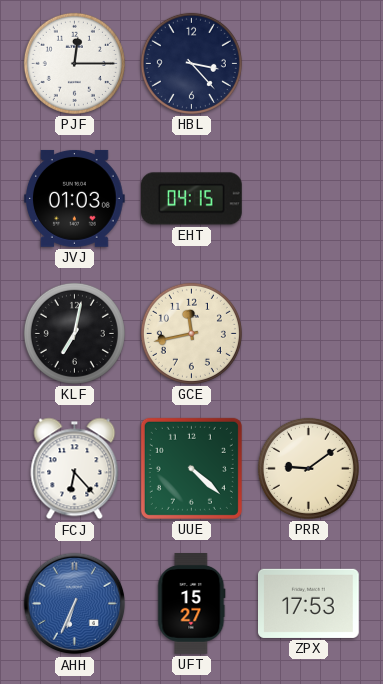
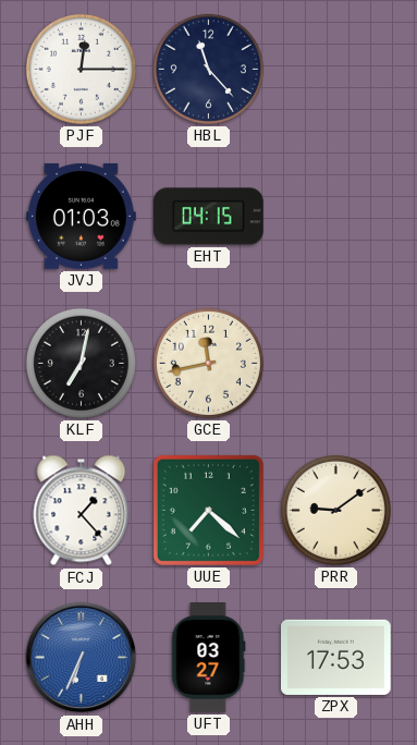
HBL: 3:23 -> 11:23 (208, 69)
FCJ: 6:23 -> 1:23 (82, 511)
UUE: 4:22 -> 7:22 (208, 510)
UFT: 15:27 -> 03:27 (209, 658)
